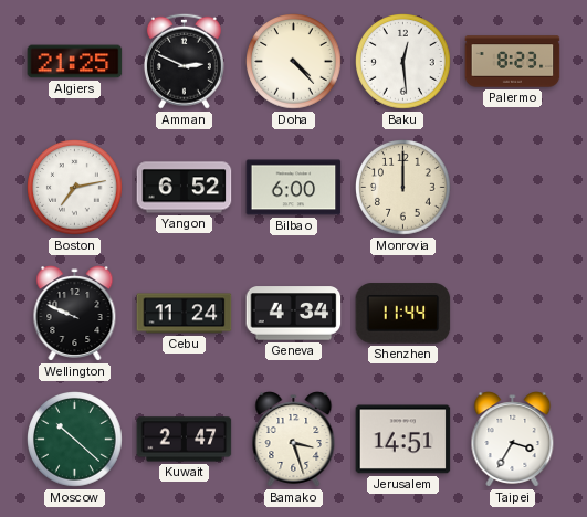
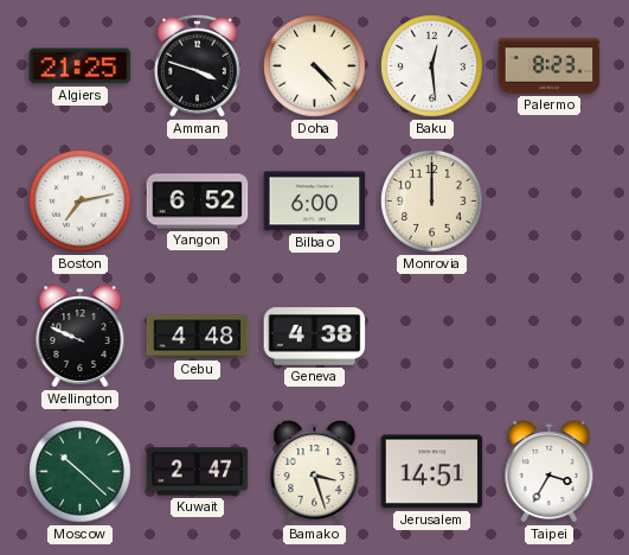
Amman: 2:49 -> 3:48 (197, 65)
Cebu: 11:24 -> 4:48 (198, 337)
Geneva: 4:34 -> 4:38 (315, 337)
Shenzhen: 11:44 -> none (403, 314)
